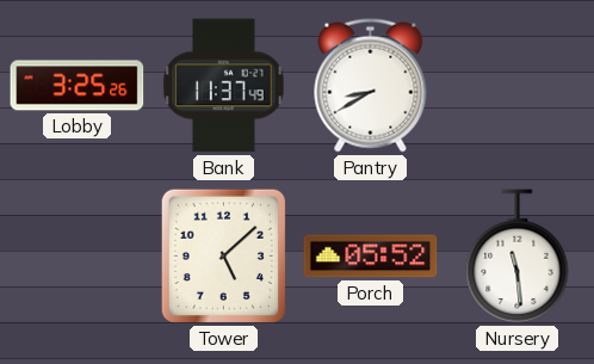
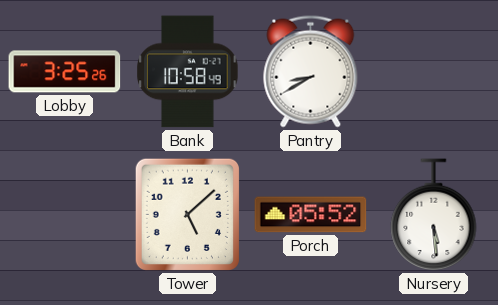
Bank: 11:37 -> 10:58 (188, 72)
Nursery: 11:29 -> 5:29 (434, 215)
